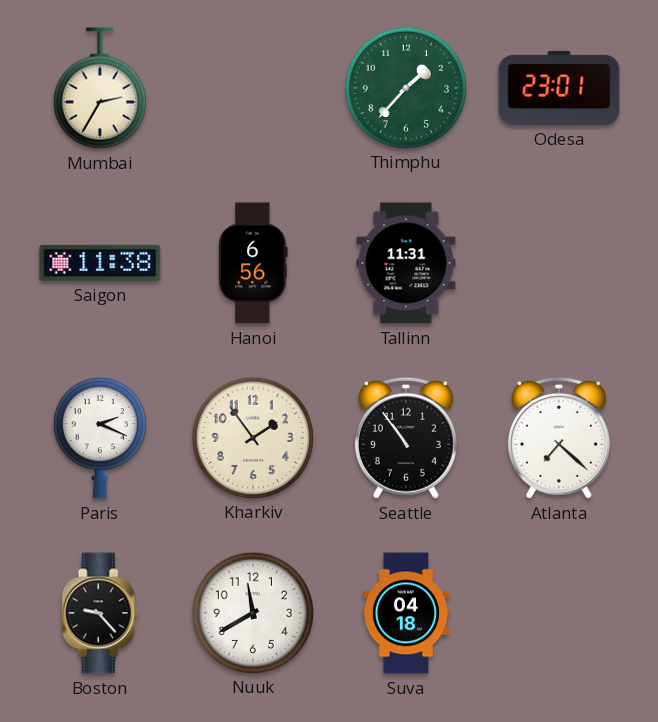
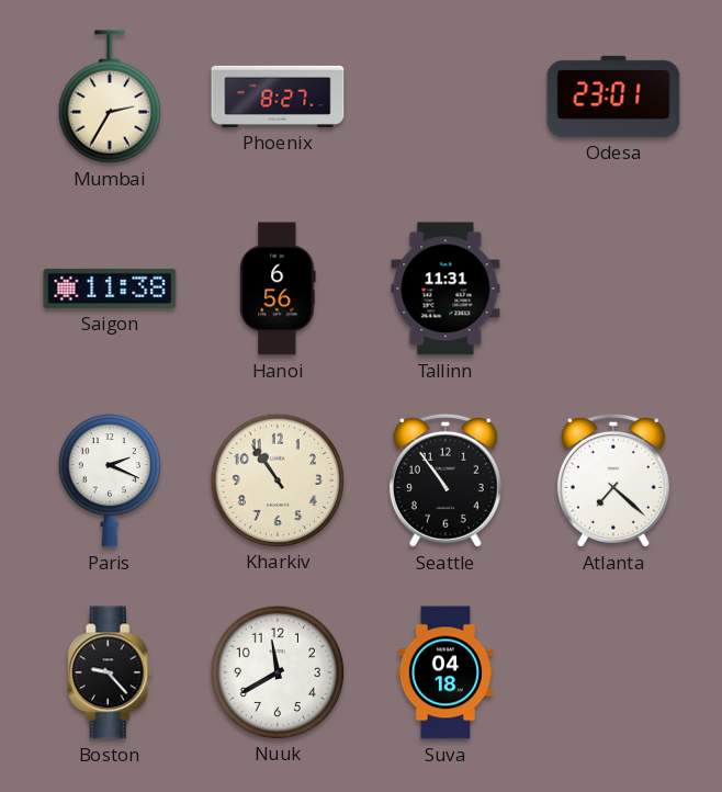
Phoenix: none -> 8:27 (278, 97)
Thimphu: 1:37 -> none (405, 87)
Kharkiv: 1:54 -> 10:54 (277, 479)
